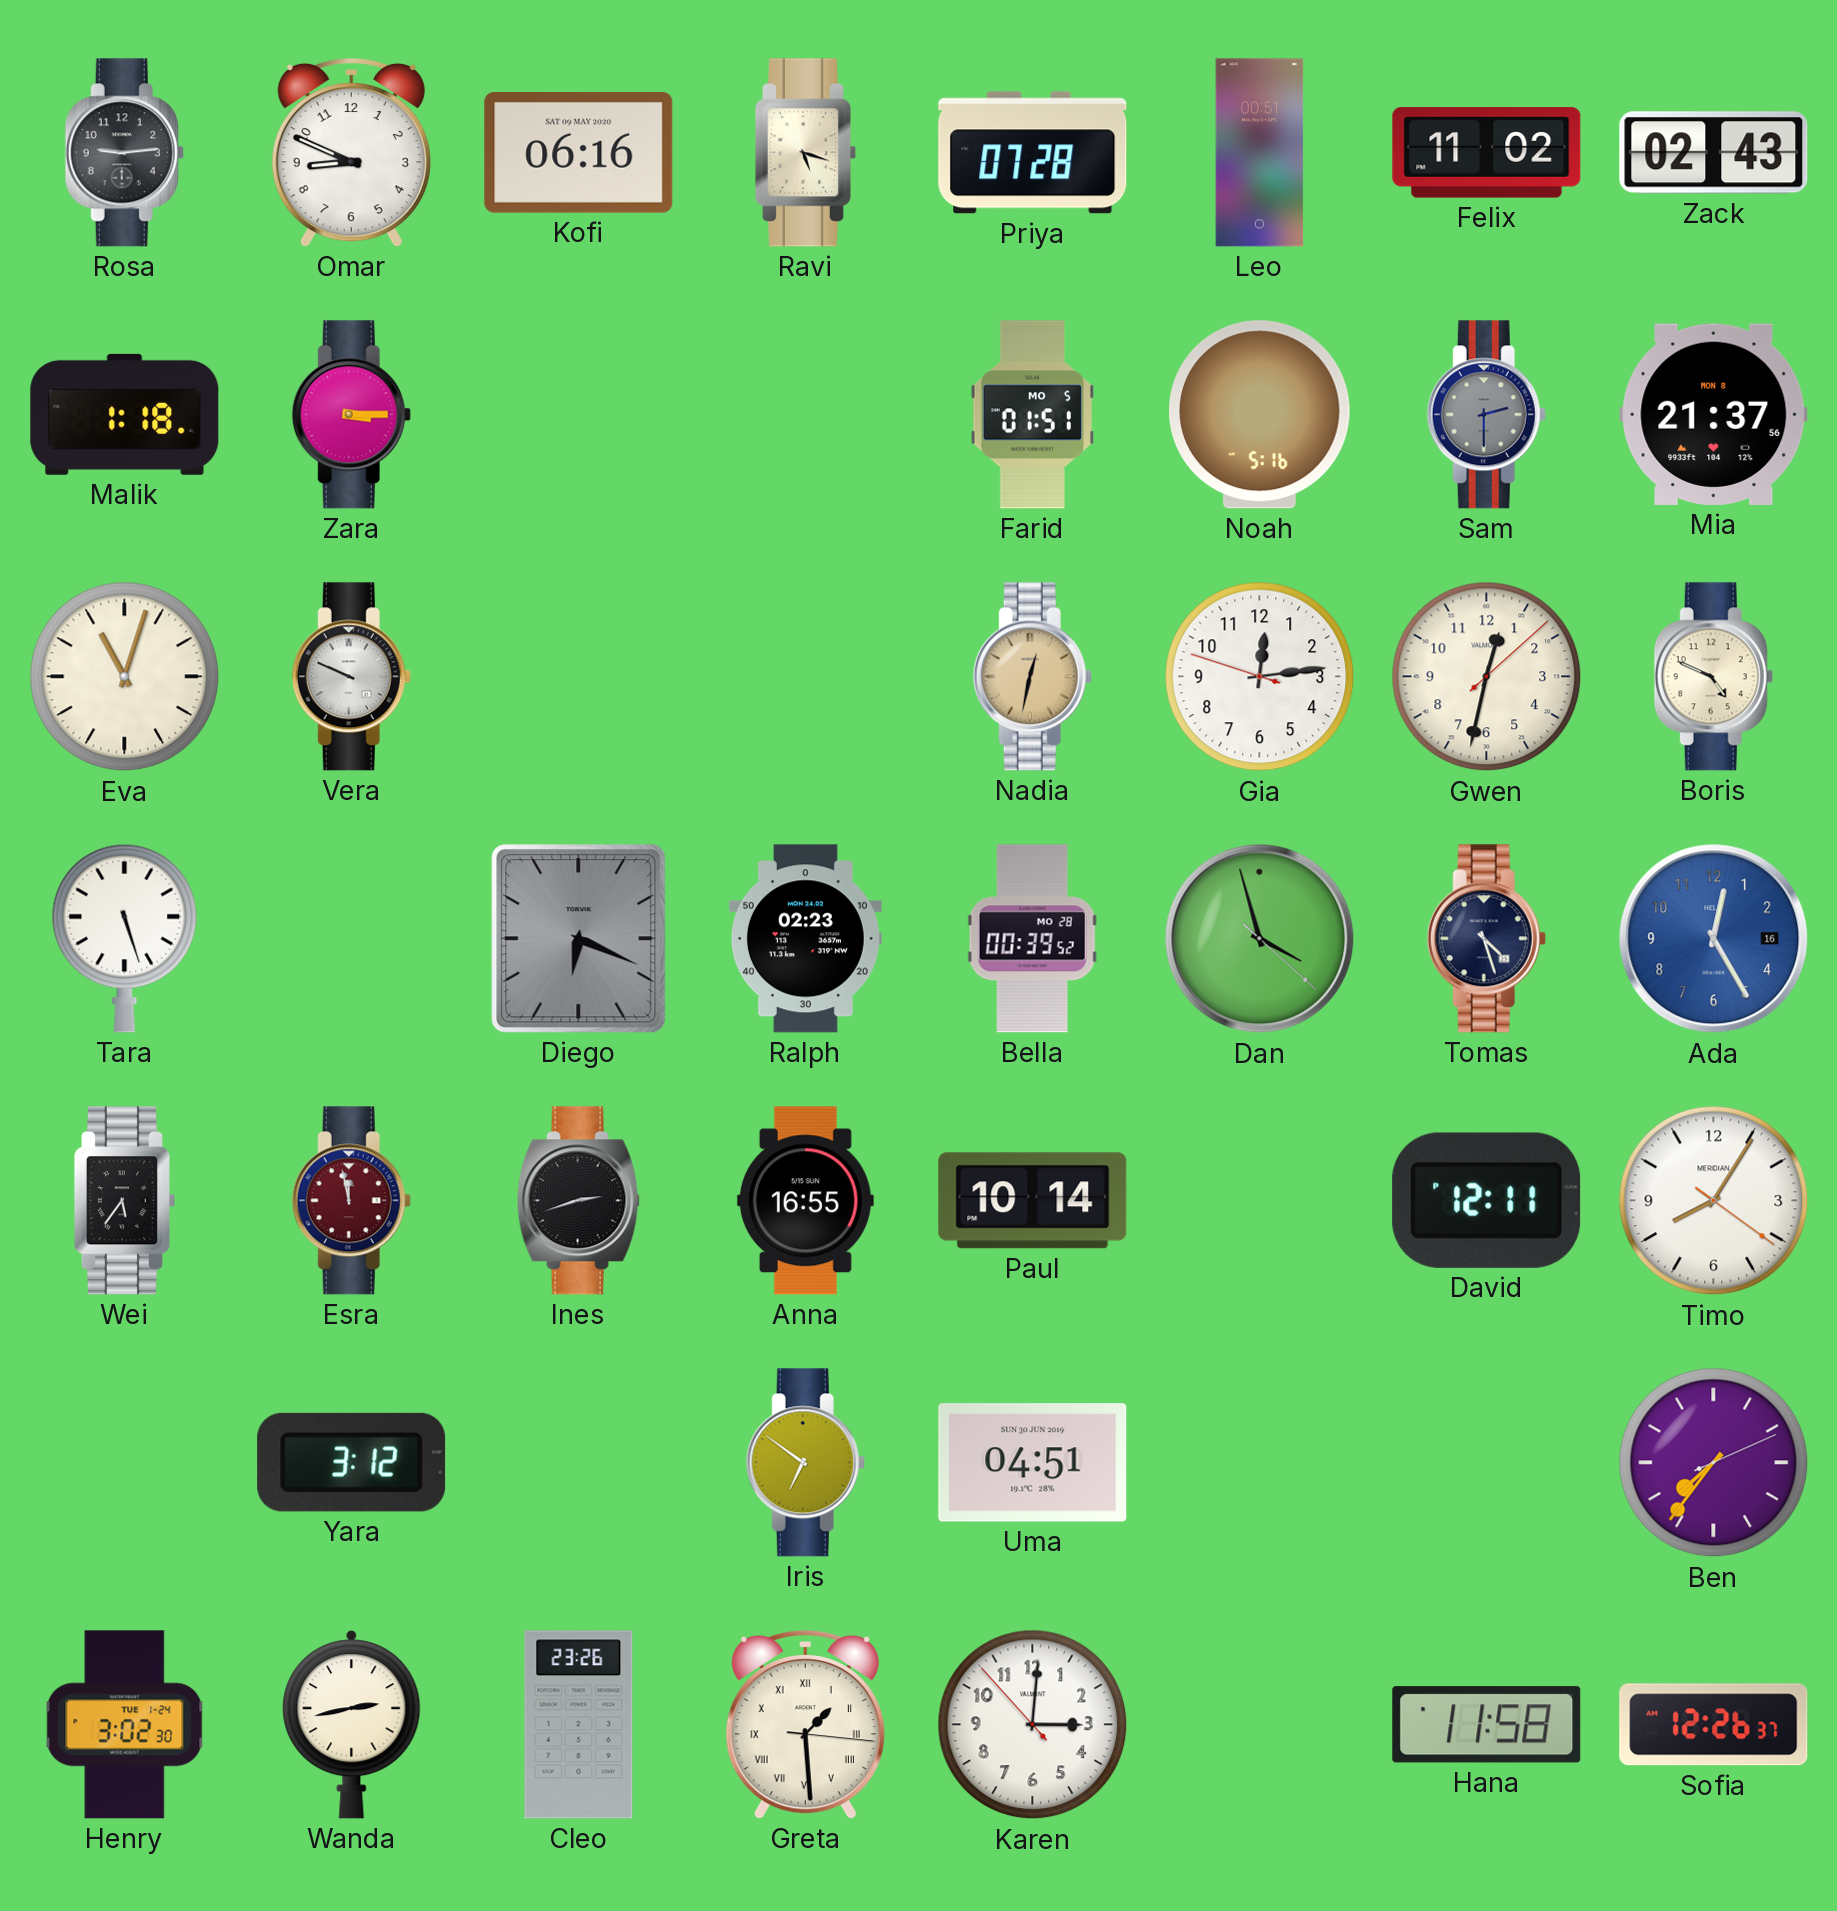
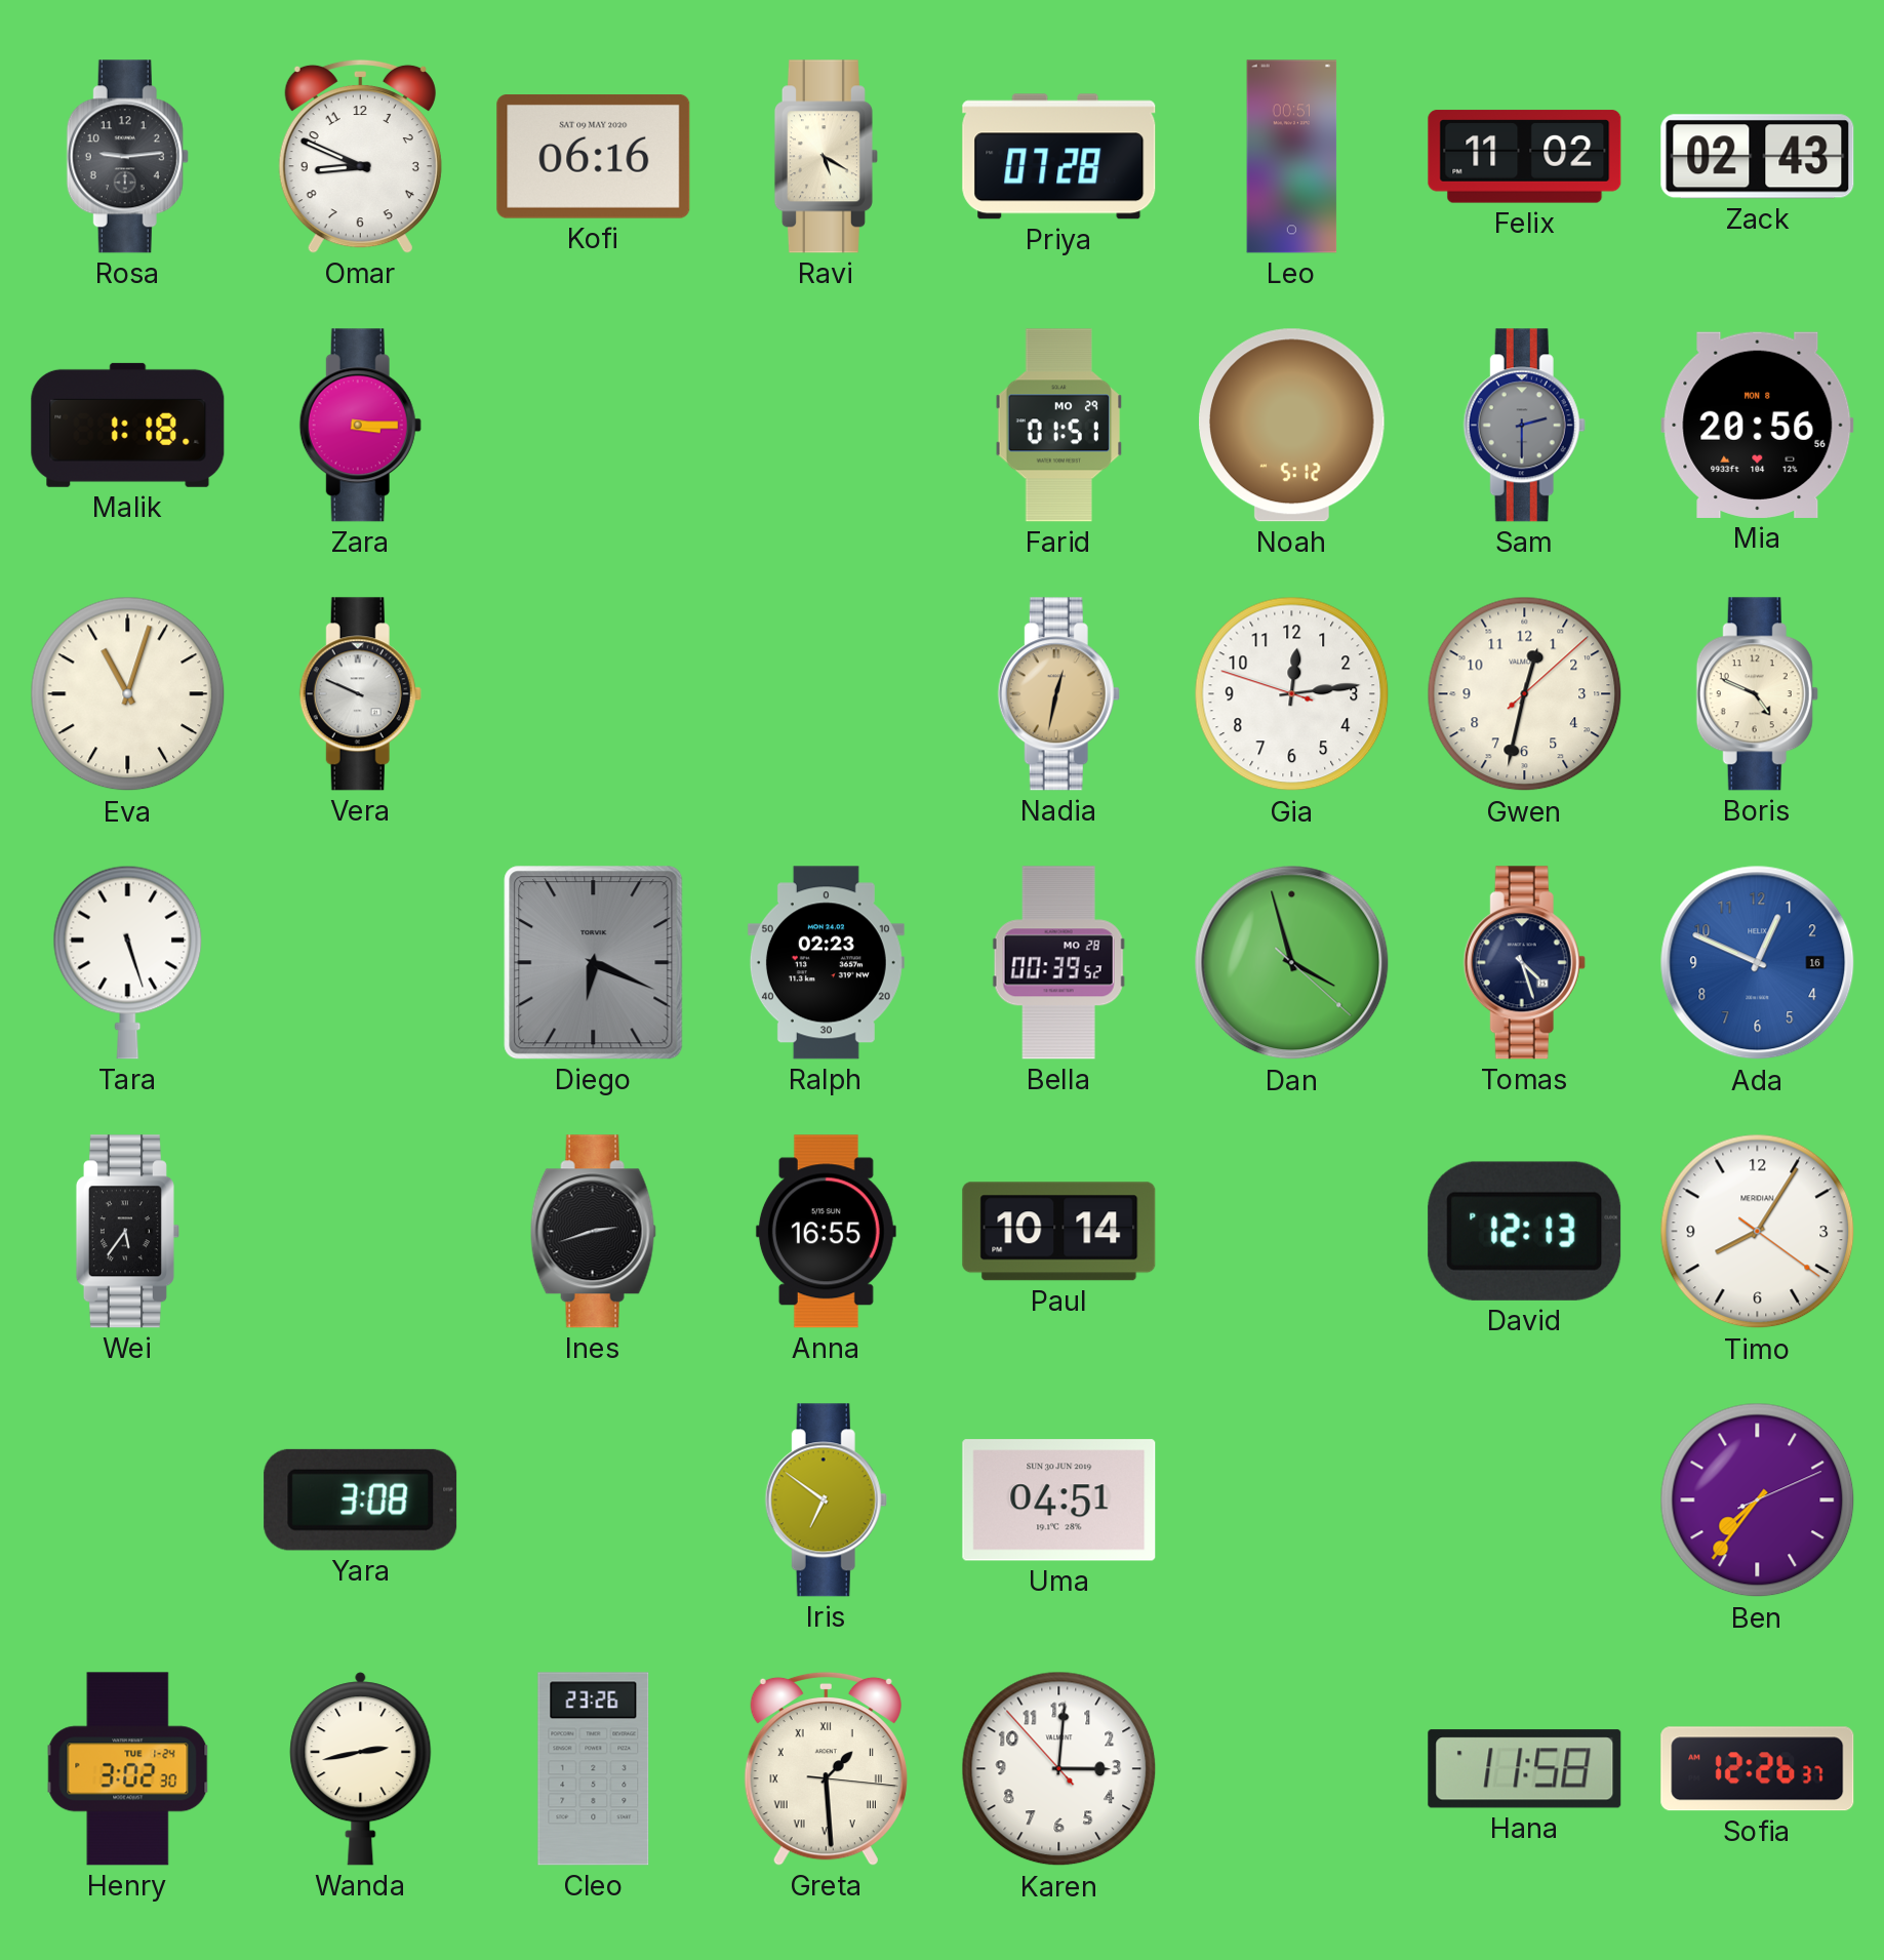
Ravi: 5:18 -> 5:20 (826, 157)
Farid date: MO 5 -> MO 29 (1059, 426)
Noah: 5:16 -> 5:12 (1292, 426)
Mia: 21:37 -> 20:56 (1758, 425)
Ada: 12:25 -> 12:49 (1758, 963)
Esra: 11:58 -> none (351, 1201)
David: 12:11 -> 12:13 (1525, 1231)
Yara: 3:12 -> 3:08 (361, 1499)
